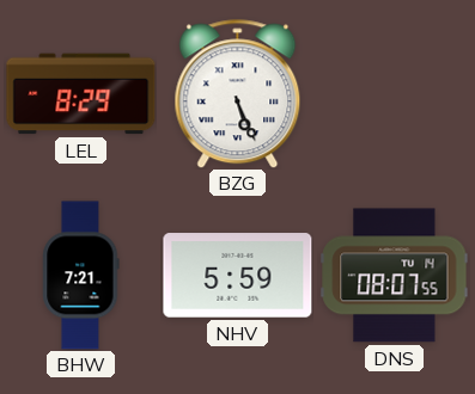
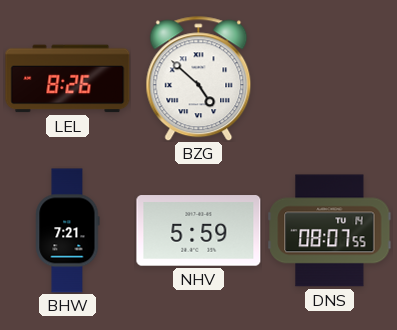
LEL: 8:29 -> 8:26 (68, 79)
BZG: 5:26 -> 4:52 (199, 79)
